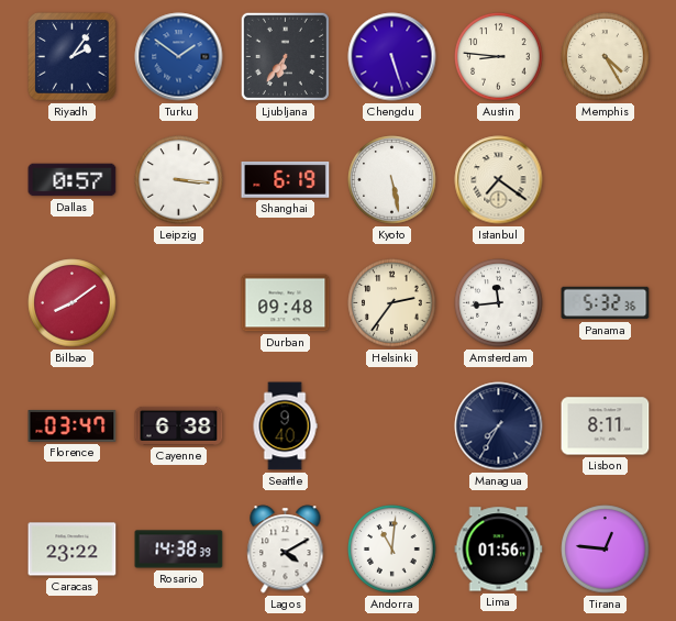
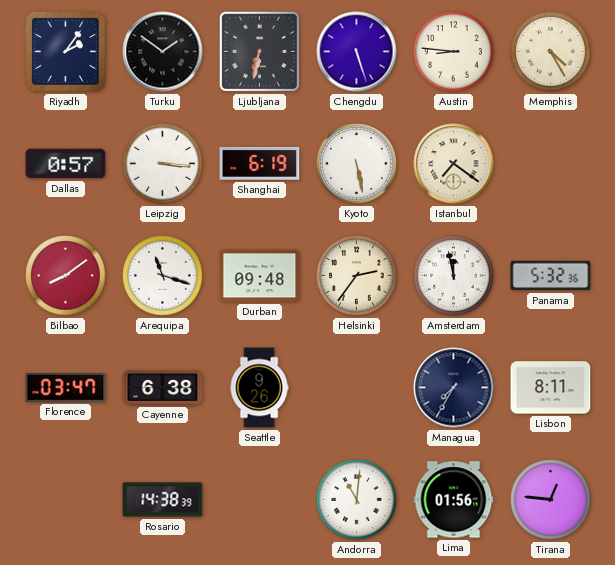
Turku dial: blue -> black (163, 52)
Ljubljana: 6:36 -> 6:32 (259, 51)
Arequipa: none -> 11:18 (163, 276)
Amsterdam: 11:44 -> 11:58 (454, 276)
Seattle: 9:40 -> 9:26 (259, 388)
Caracas: 23:22 -> none (73, 550)
Lagos: 4:10 -> none (286, 550)
